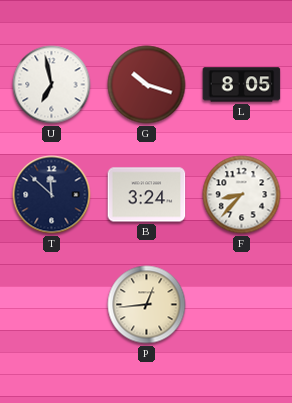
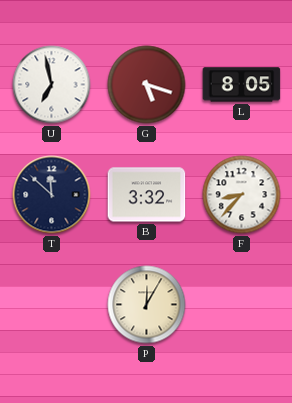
G: 10:18 -> 5:18 (147, 85)
B: 3:24 -> 3:32 (147, 195)
P: 12:44 -> 12:05 (147, 305)
